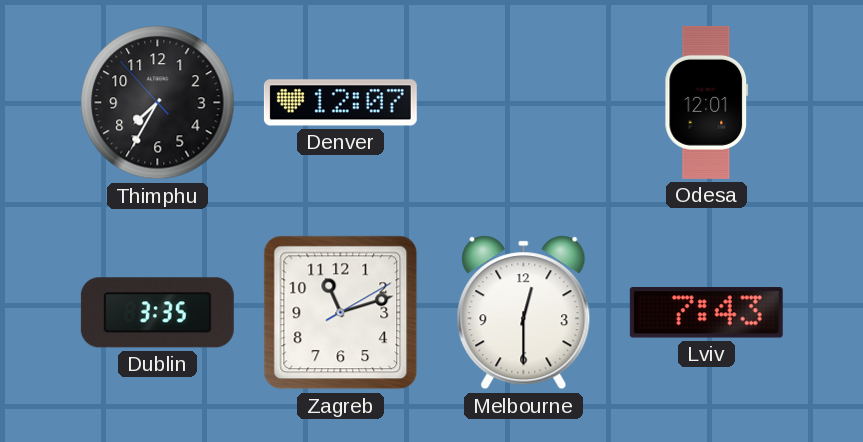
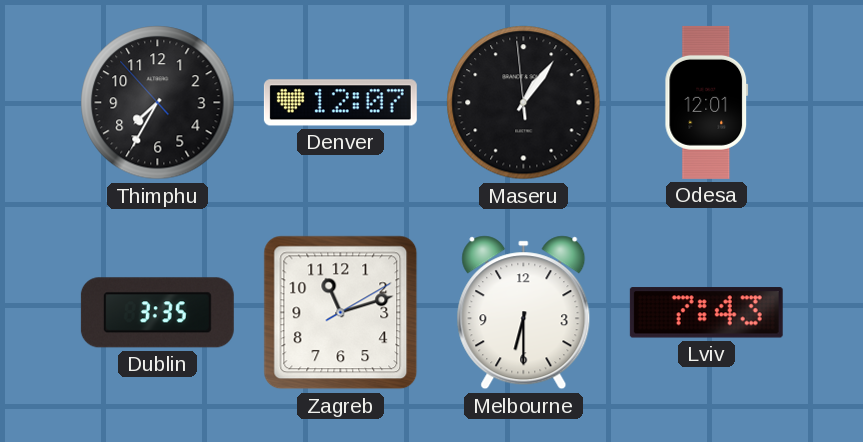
Maseru: none -> 1:05 (524, 103)
Melbourne: 12:30 -> 6:30 (524, 313)
